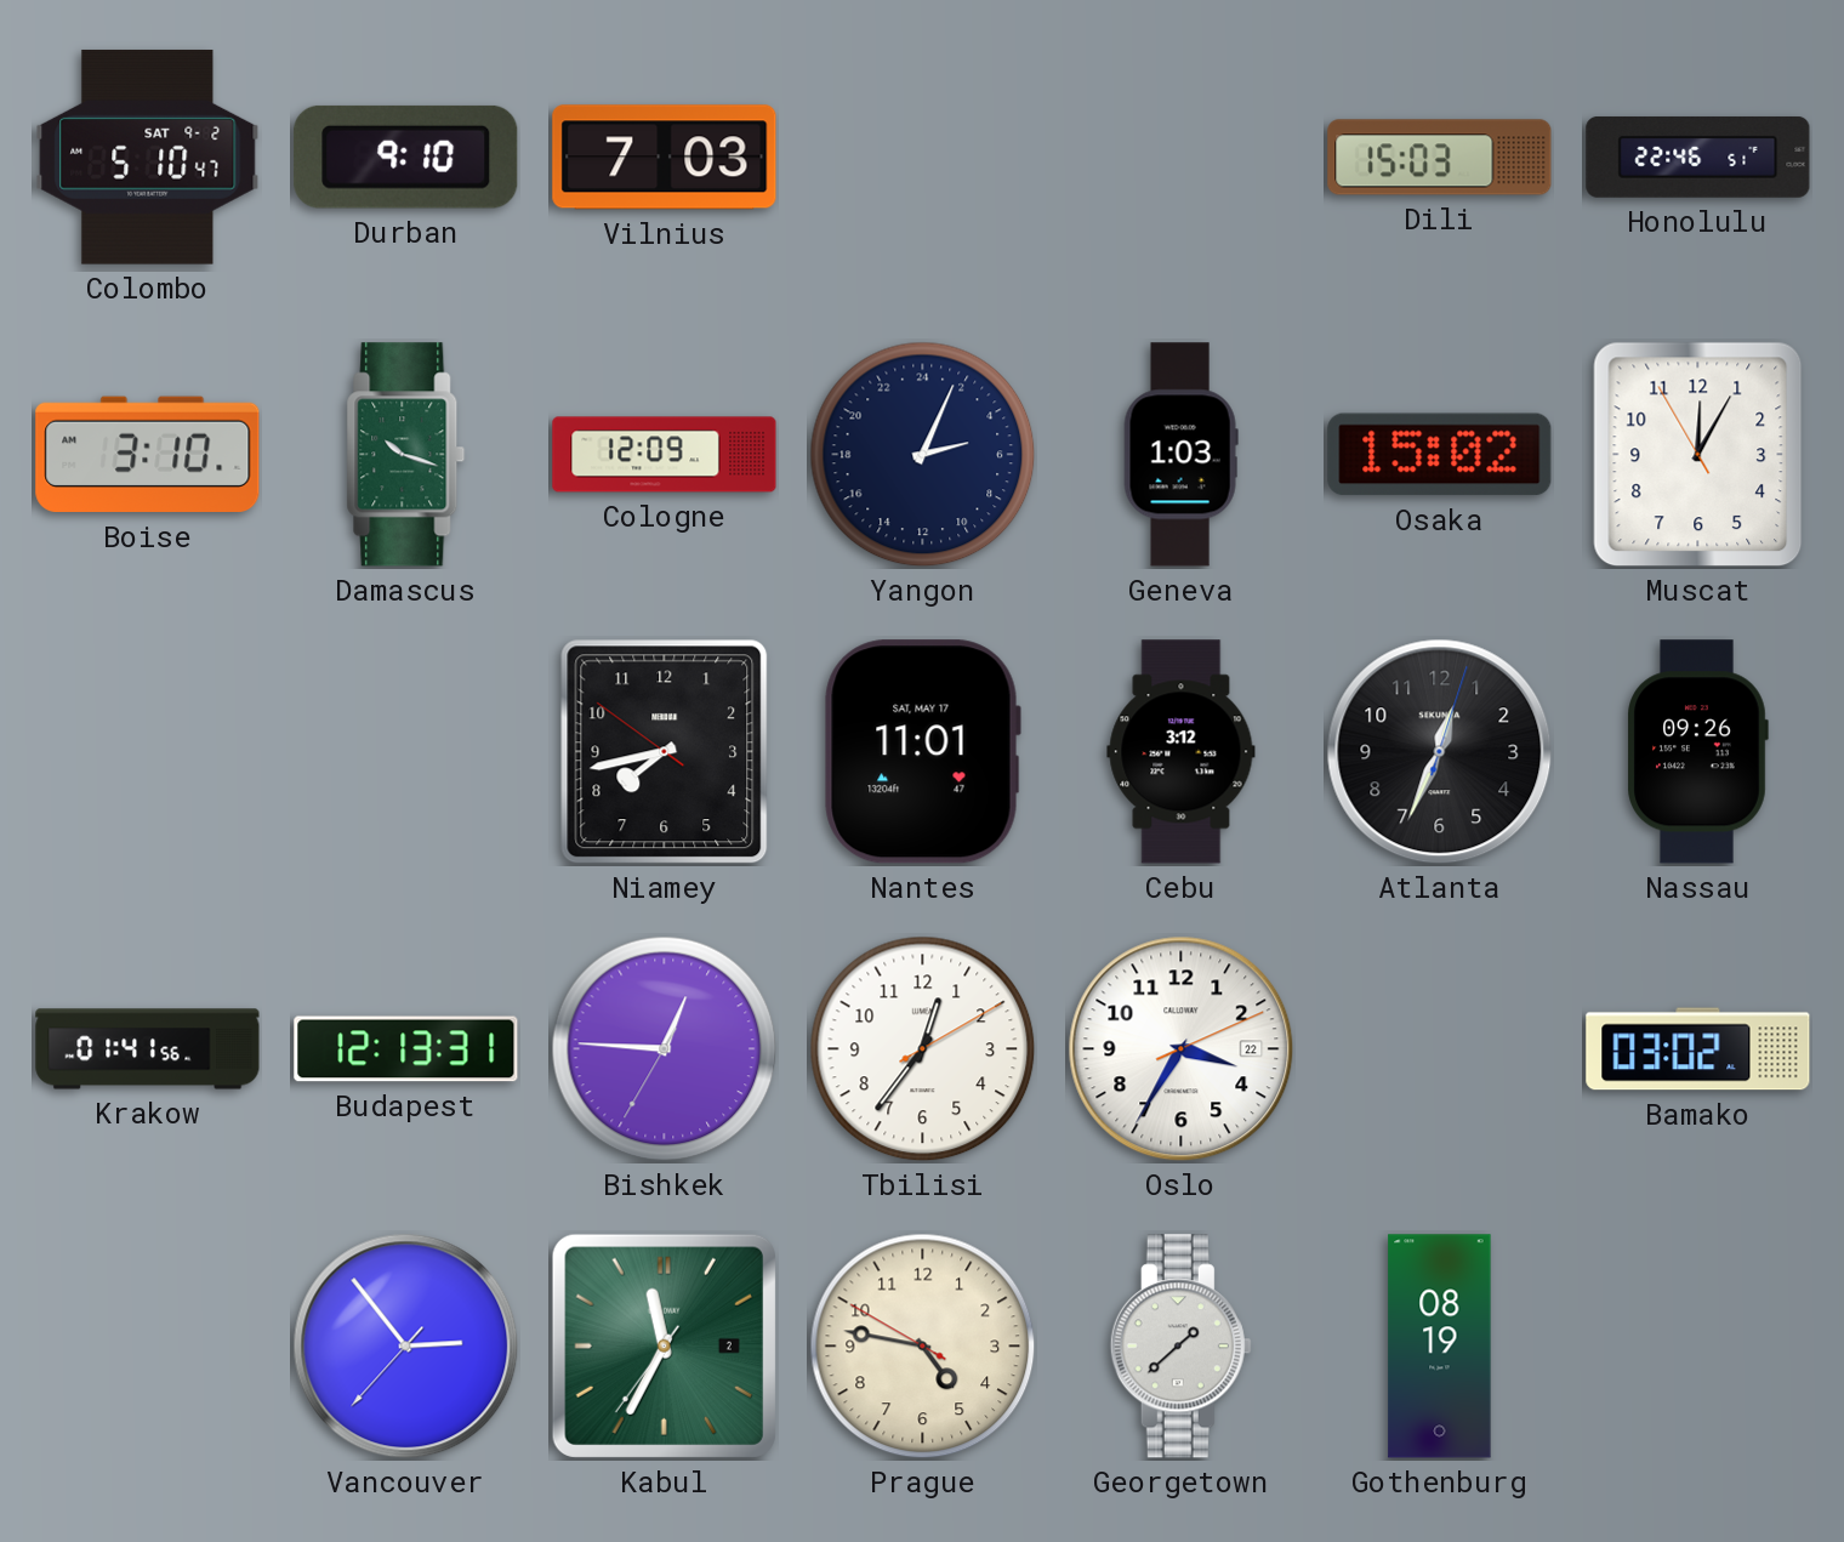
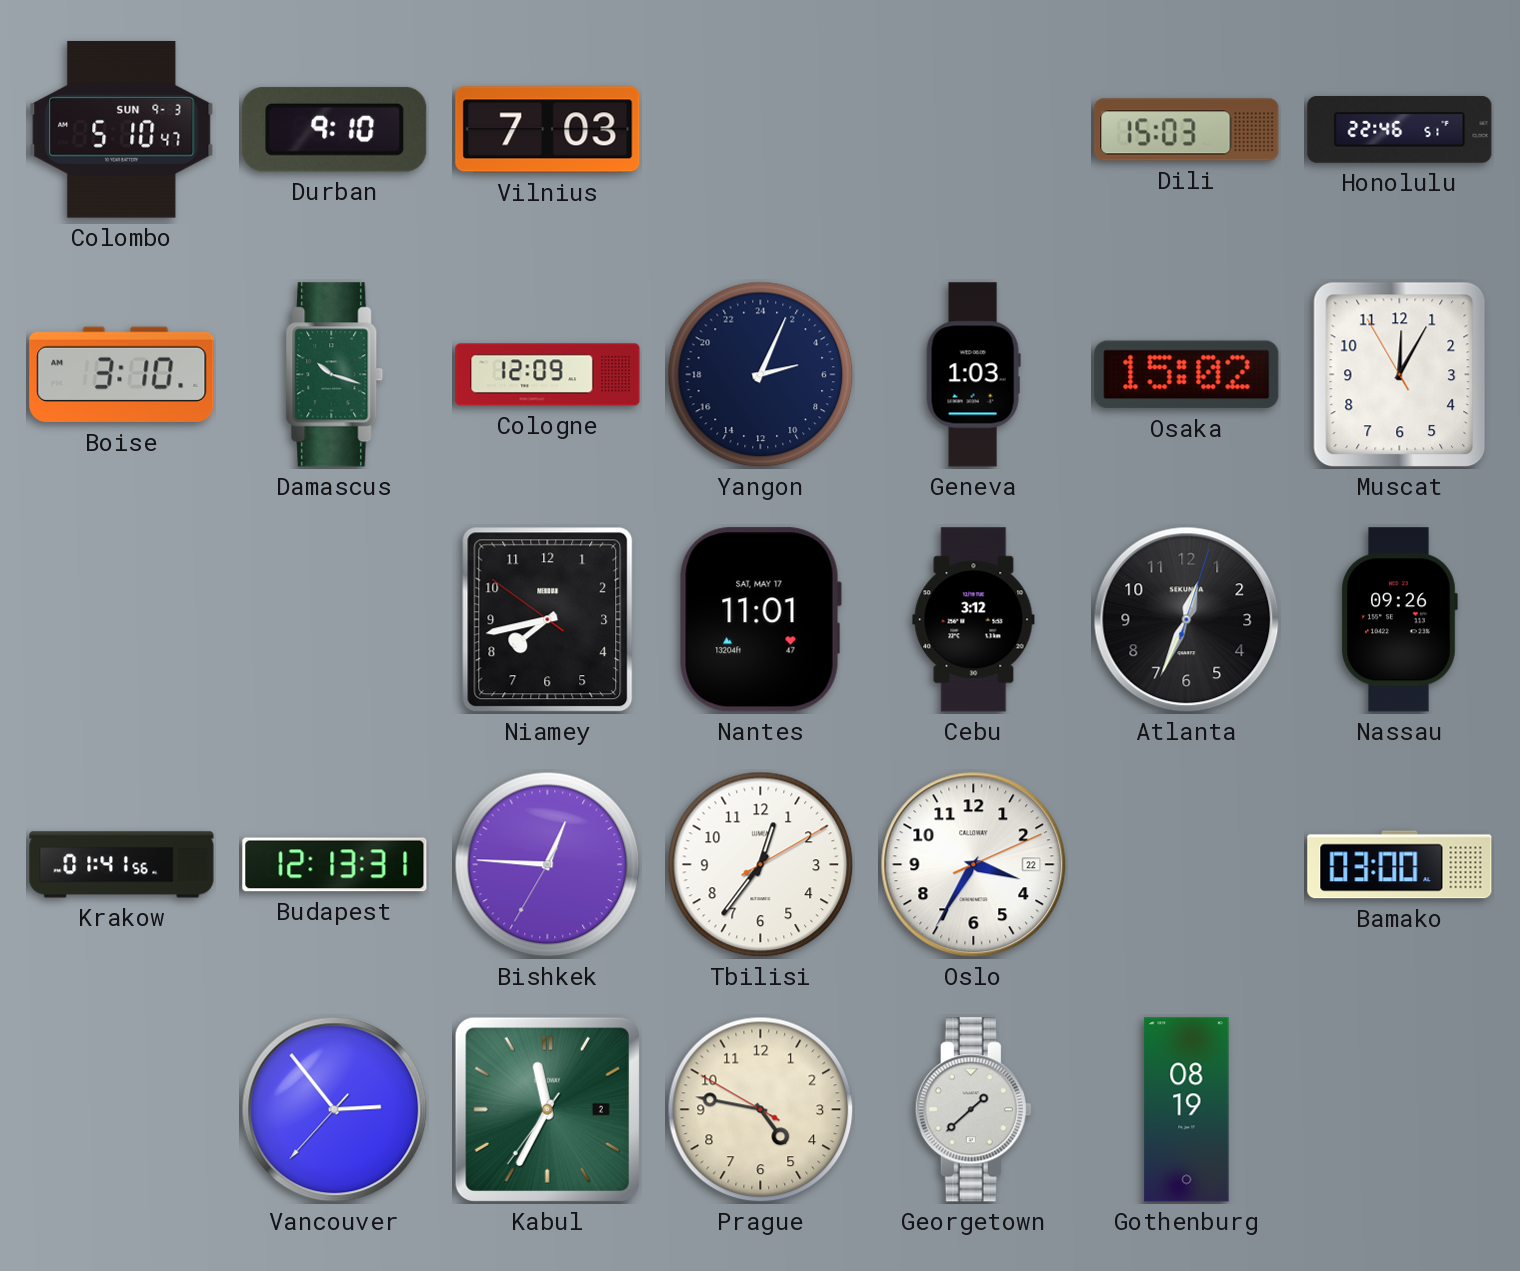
Colombo date: SAT 9-2 -> SUN 9-3 (122, 129)
Bamako: 03:02 -> 03:00 (1400, 865)
